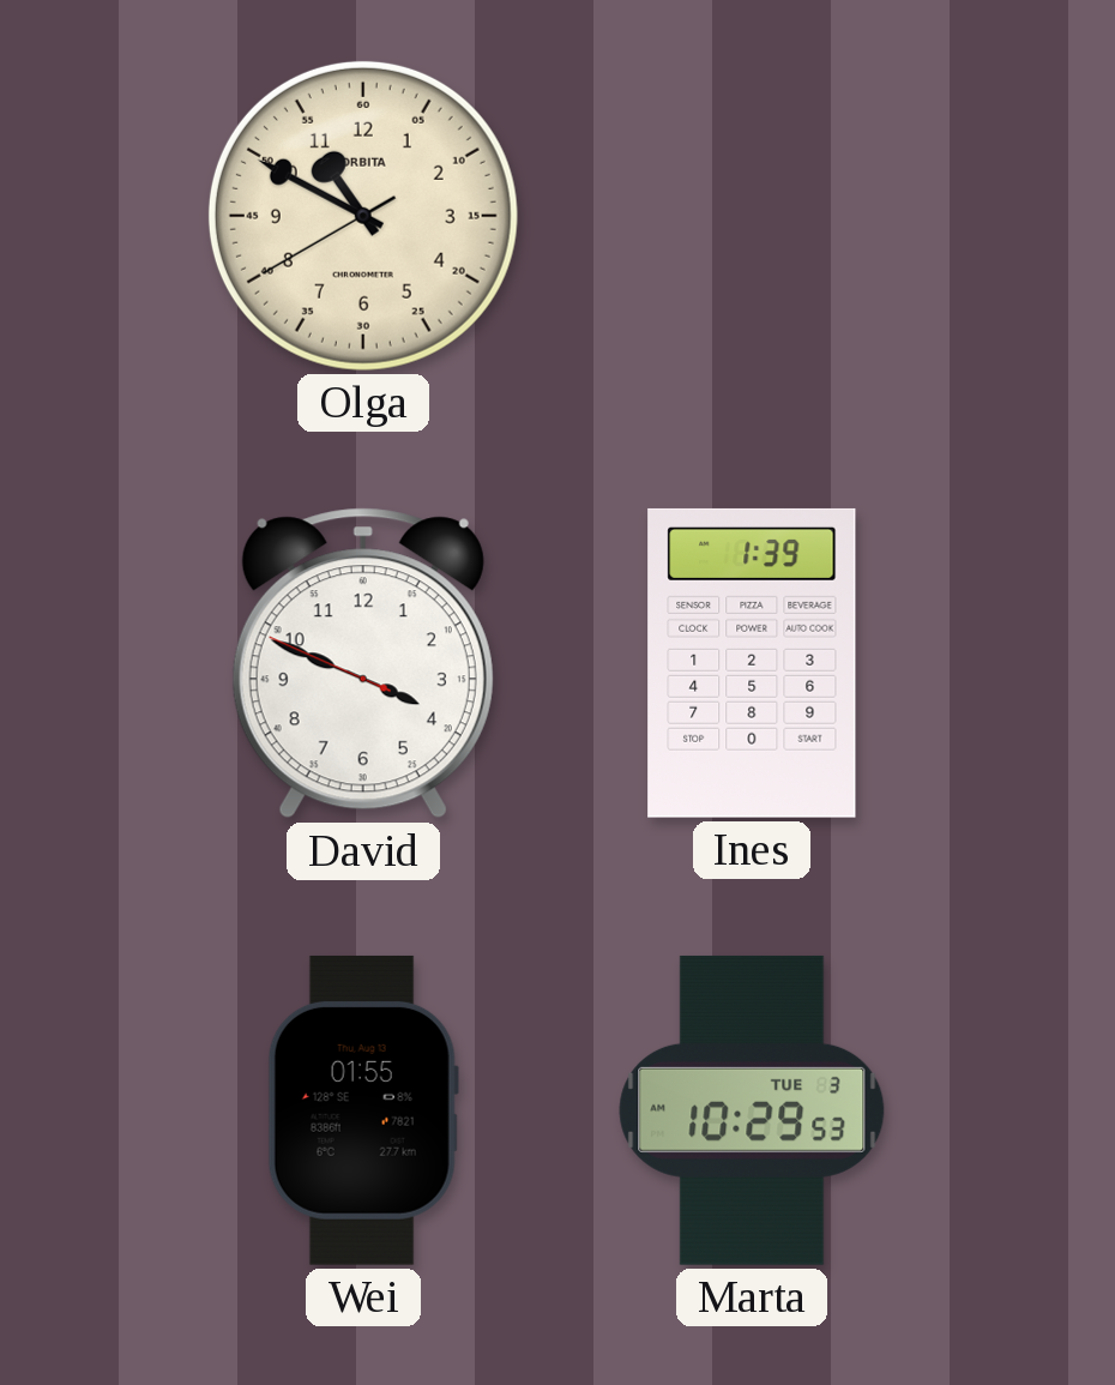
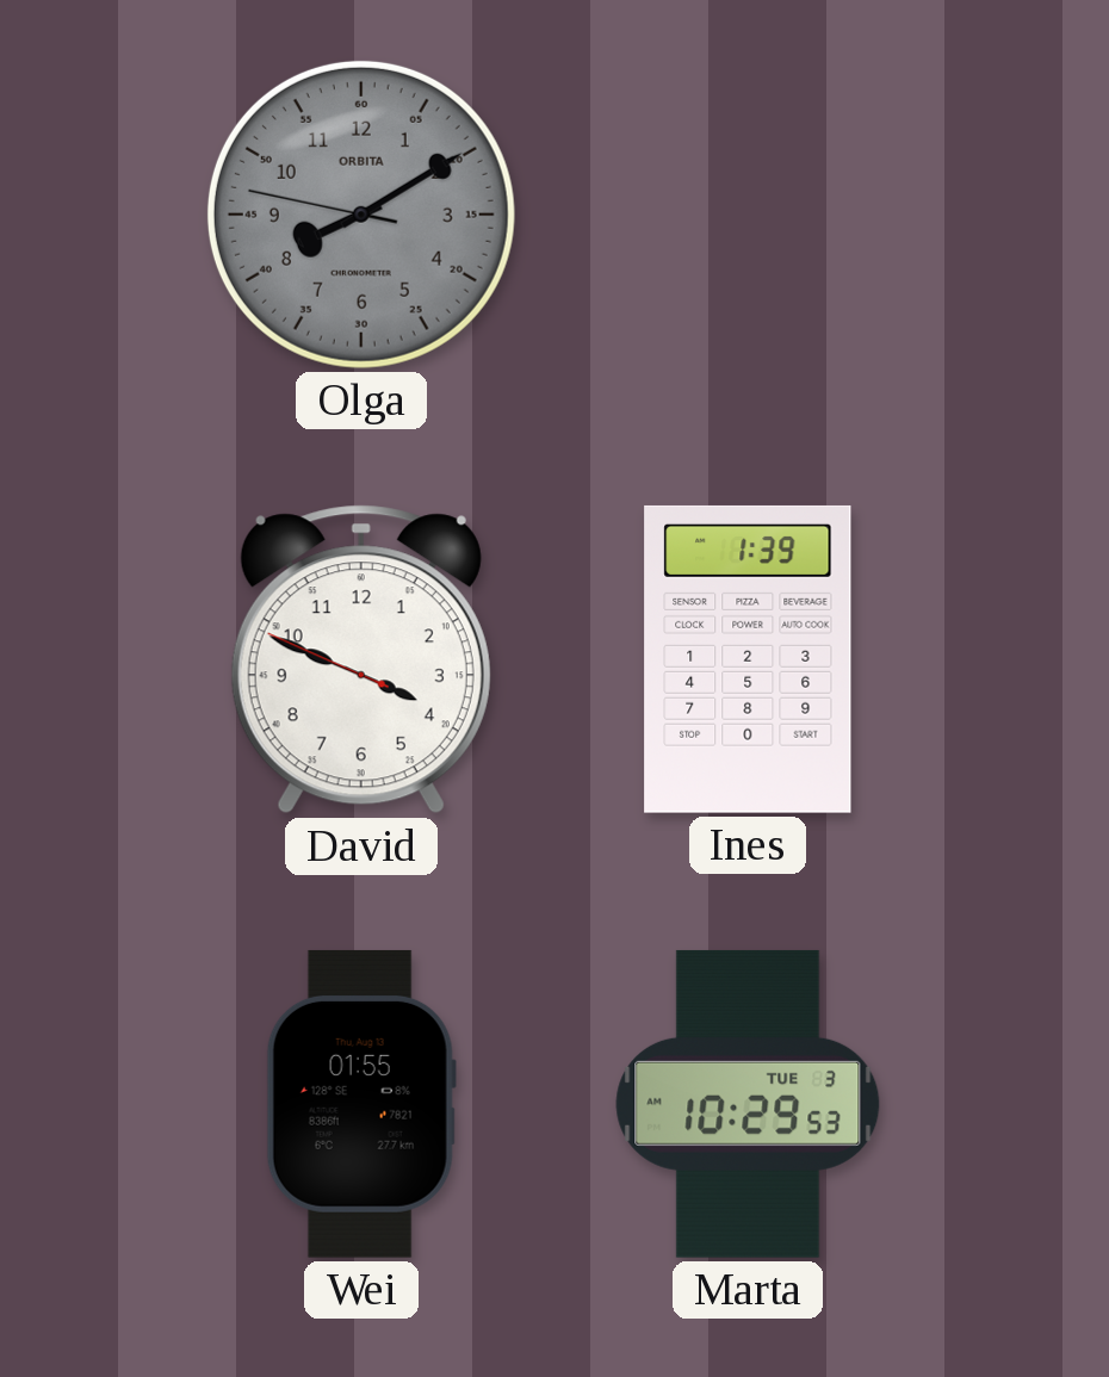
Olga: 10:49 -> 8:09 (361, 215)
Olga dial: cream -> grey (361, 215)
